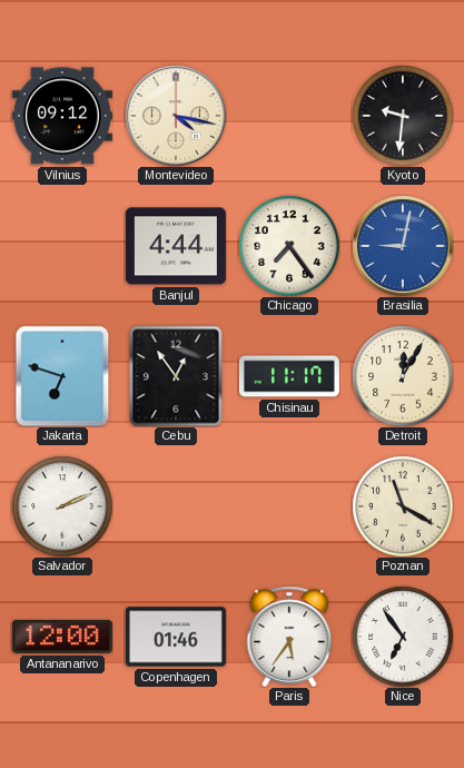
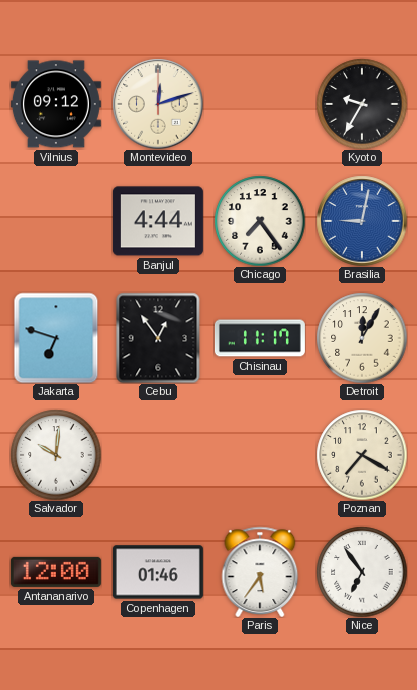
Montevideo: 4:17 -> 12:12 (158, 104)
Kyoto: 9:31 -> 9:35 (362, 104)
Salvador: 2:11 -> 10:01 (56, 455)
Poznan: 11:20 -> 7:20 (362, 455)
